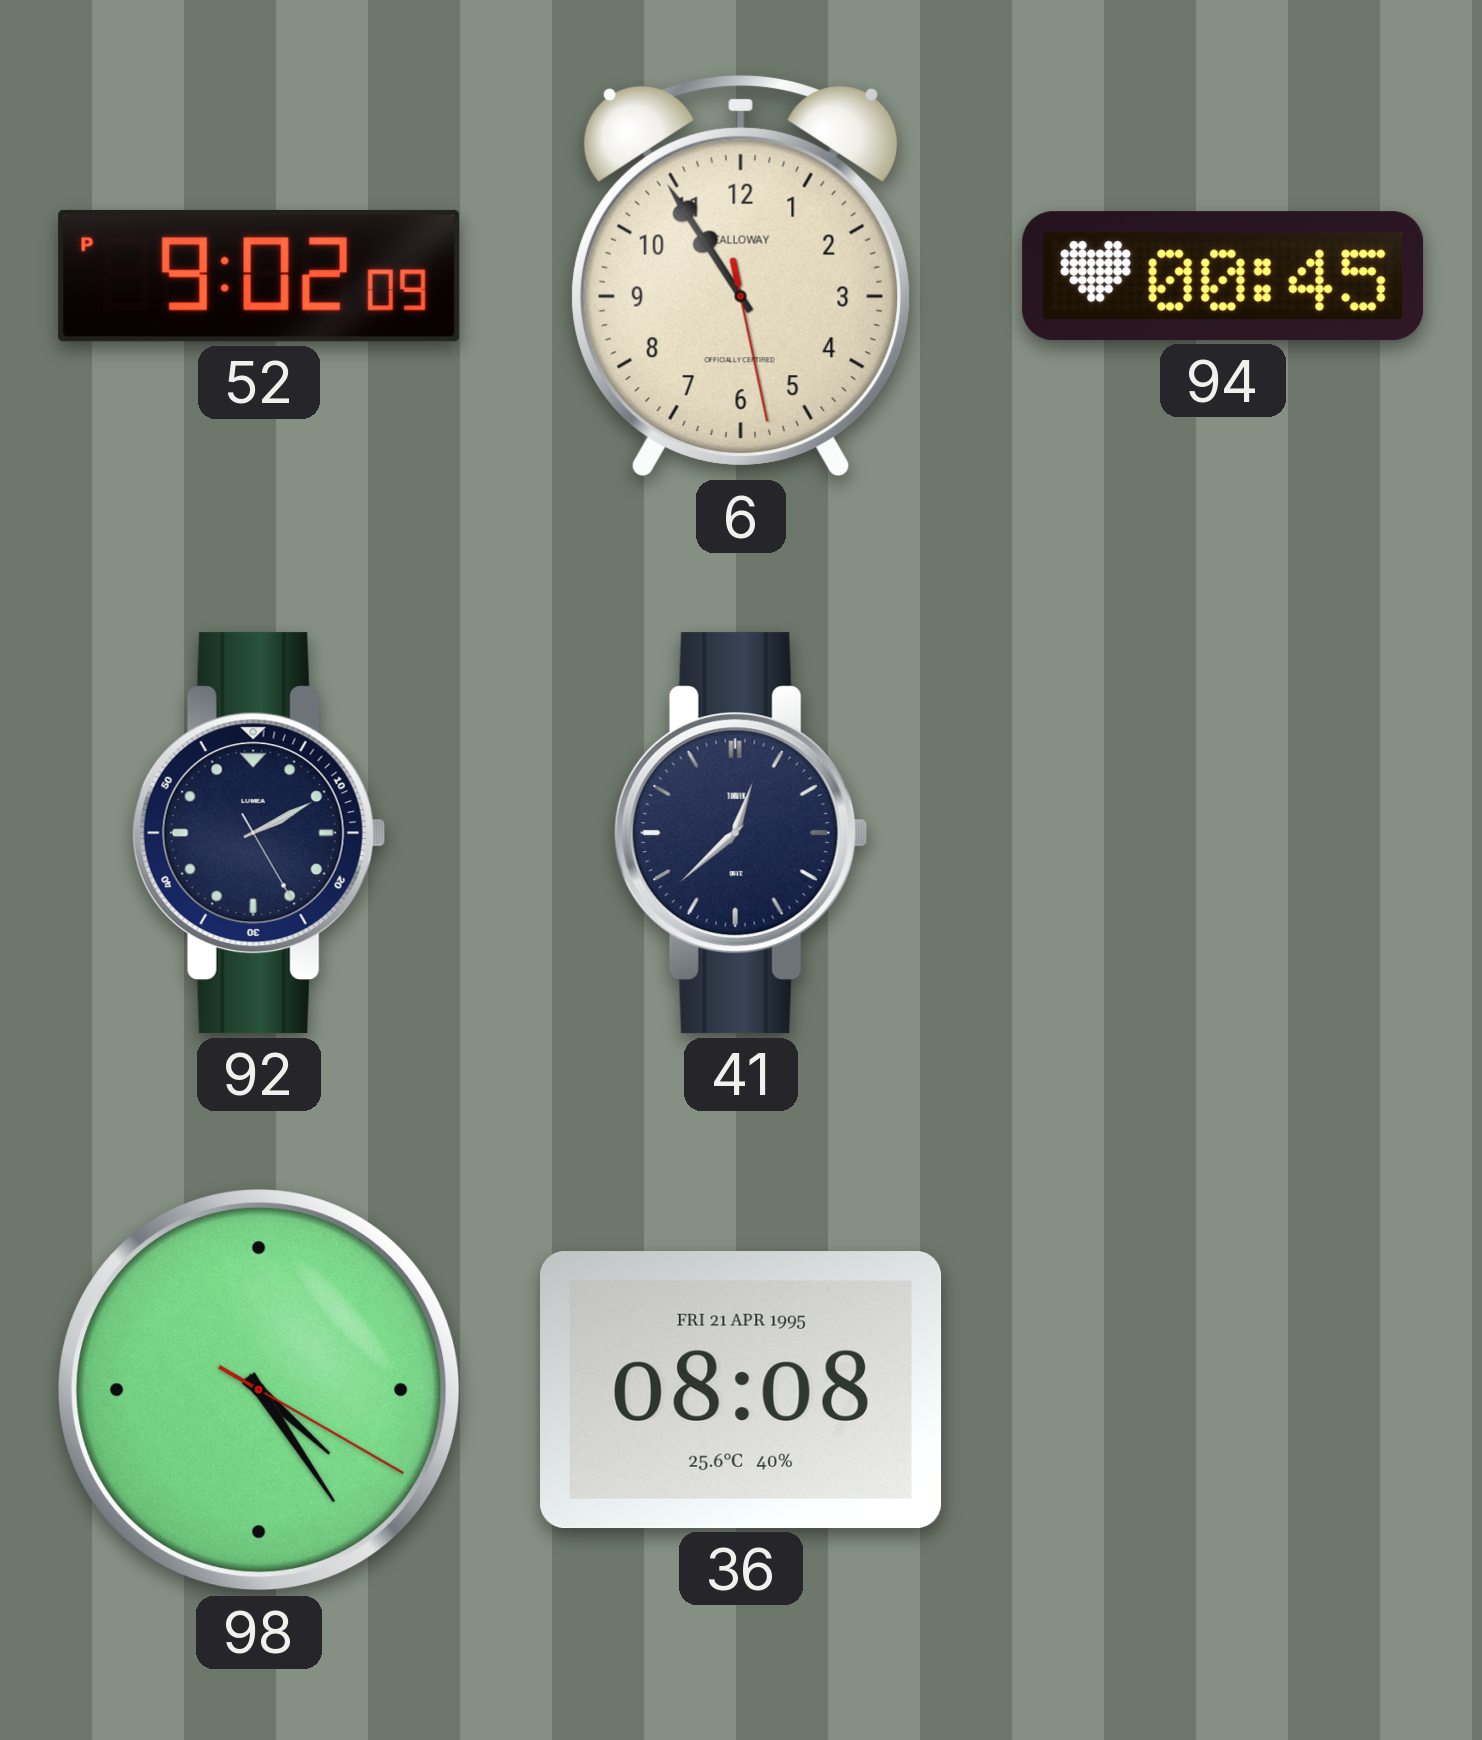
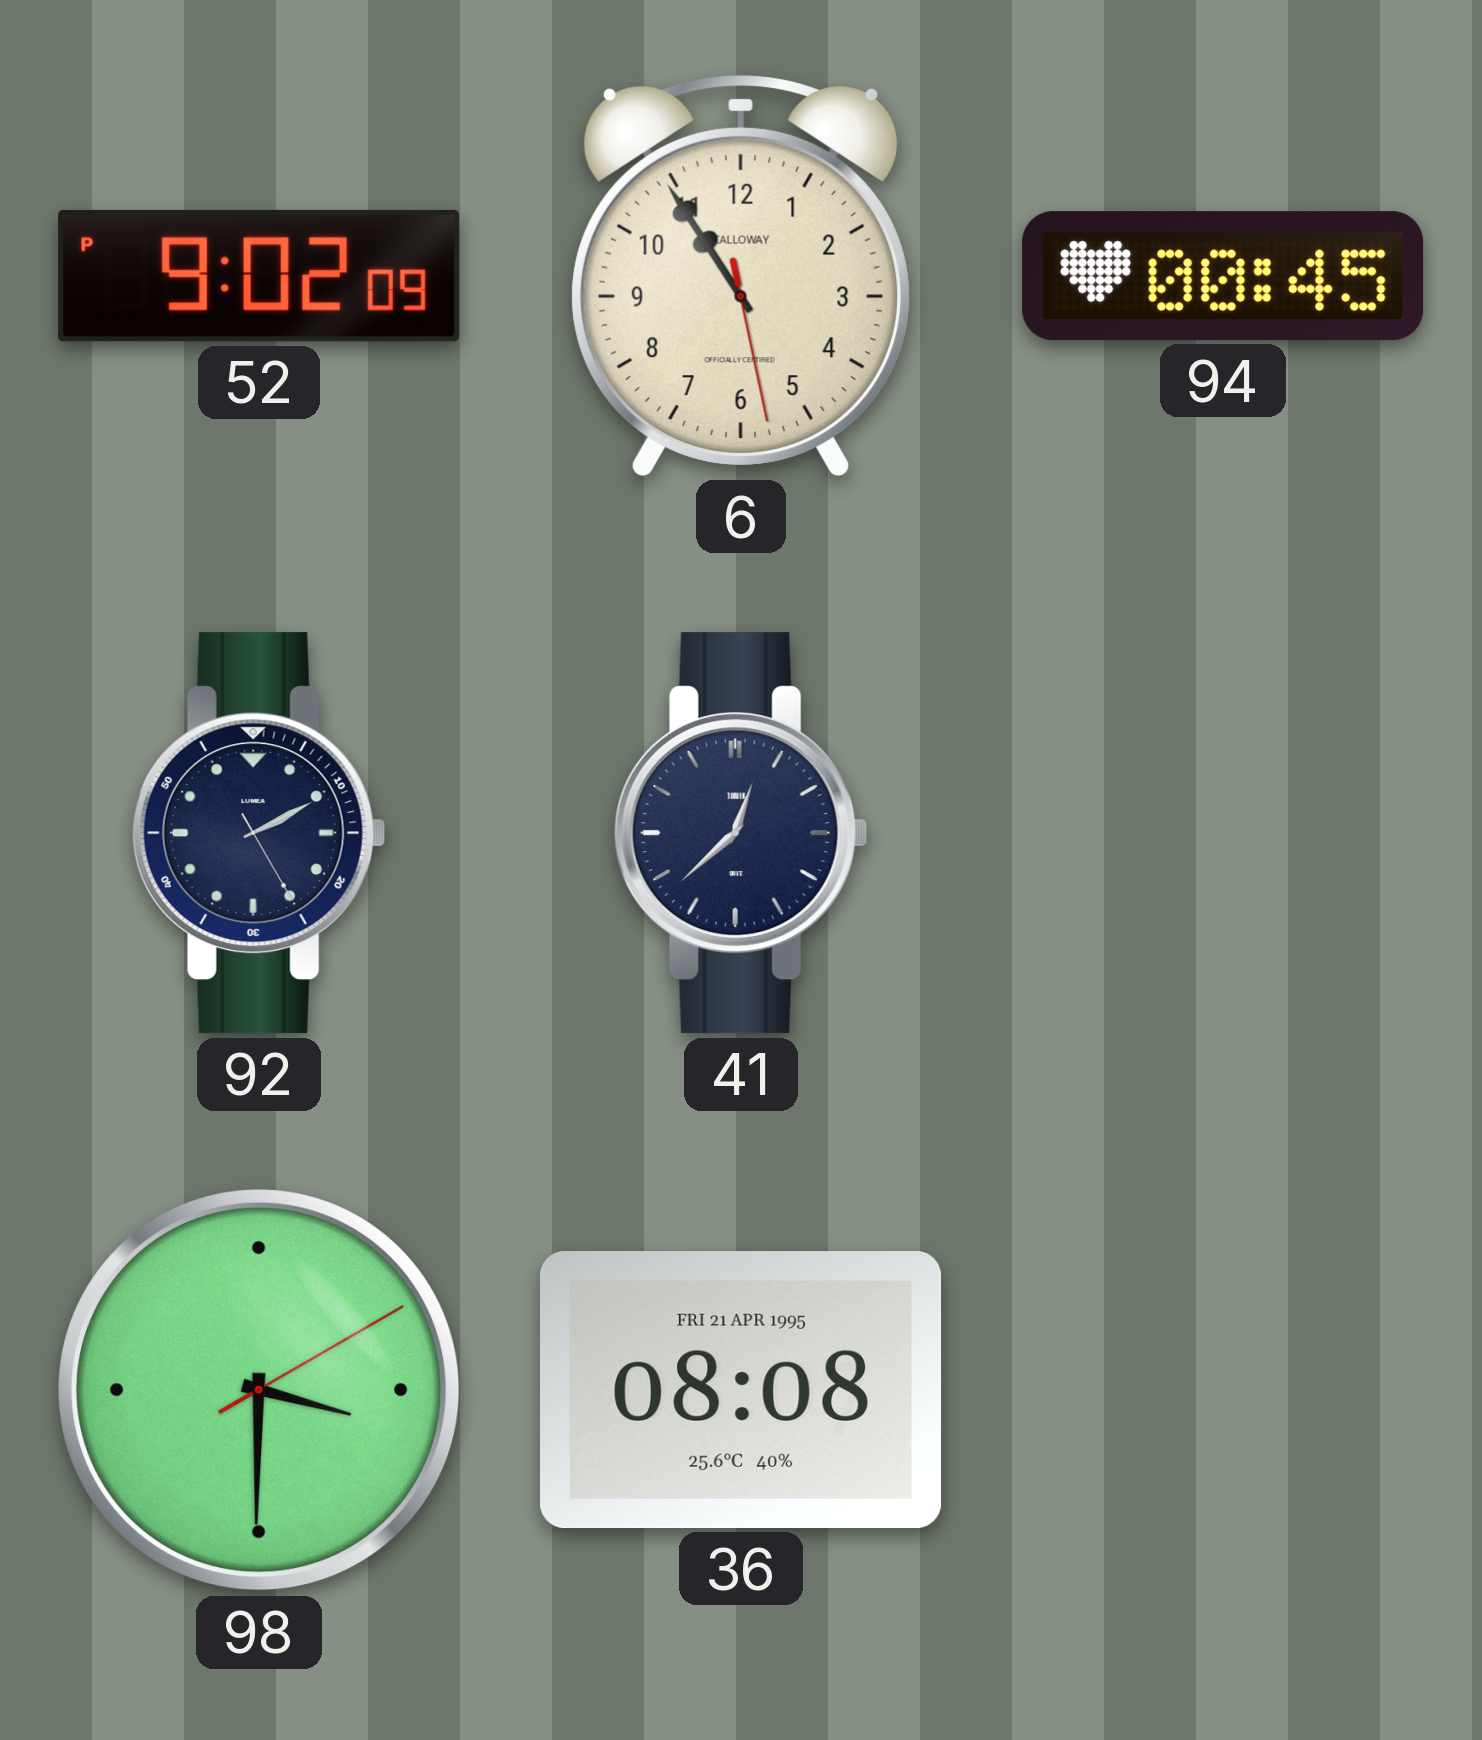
98: 4:24 -> 3:30 (259, 1390)
